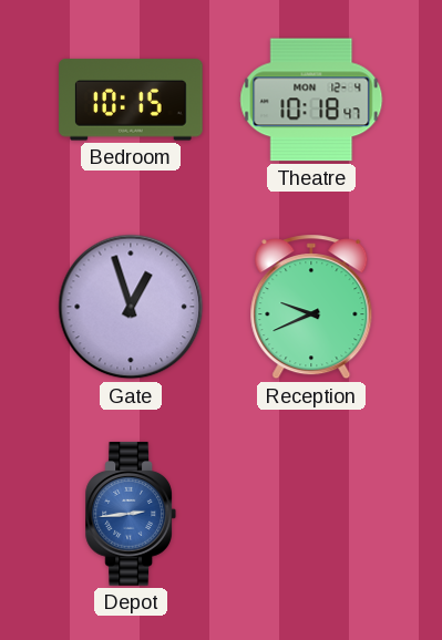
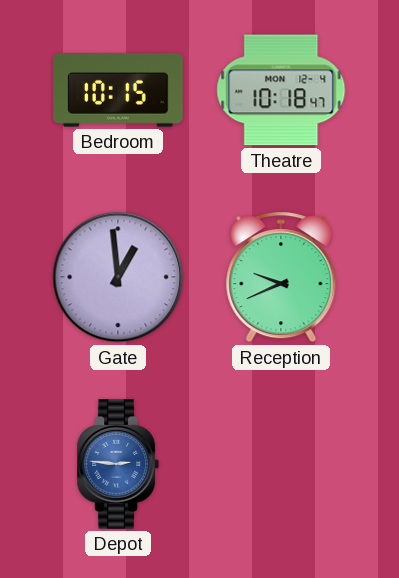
Gate: 12:57 -> 12:59 (118, 277)
Depot: 2:44 -> 2:46 (117, 464)
